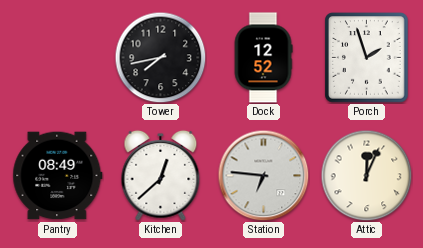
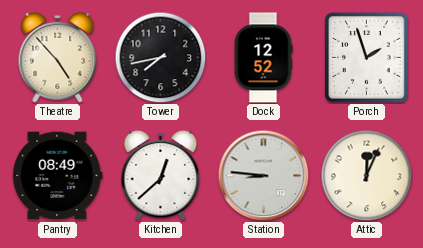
Theatre: none -> 4:53 (58, 57)
Station: 6:46 -> 8:46 (263, 175)
